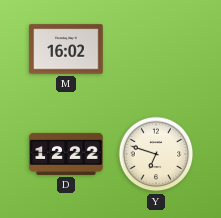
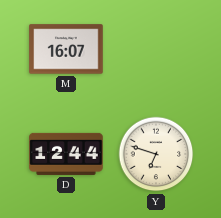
M: 16:02 -> 16:07 (66, 49)
D: 12:22 -> 12:44 (66, 154)
